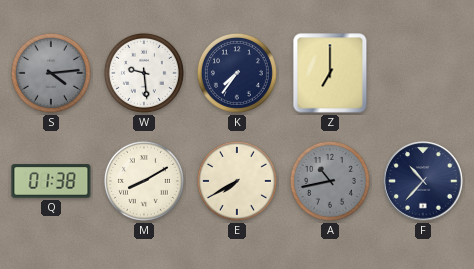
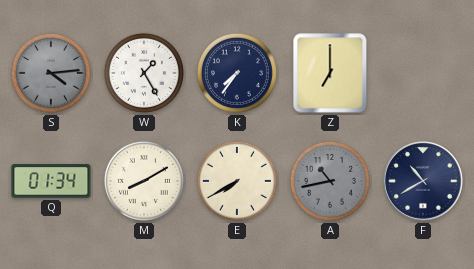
W: 9:29 -> 1:25 (144, 73)
Q: 01:38 -> 01:34 (51, 181)
F: 10:37 -> 10:40 (423, 181)
